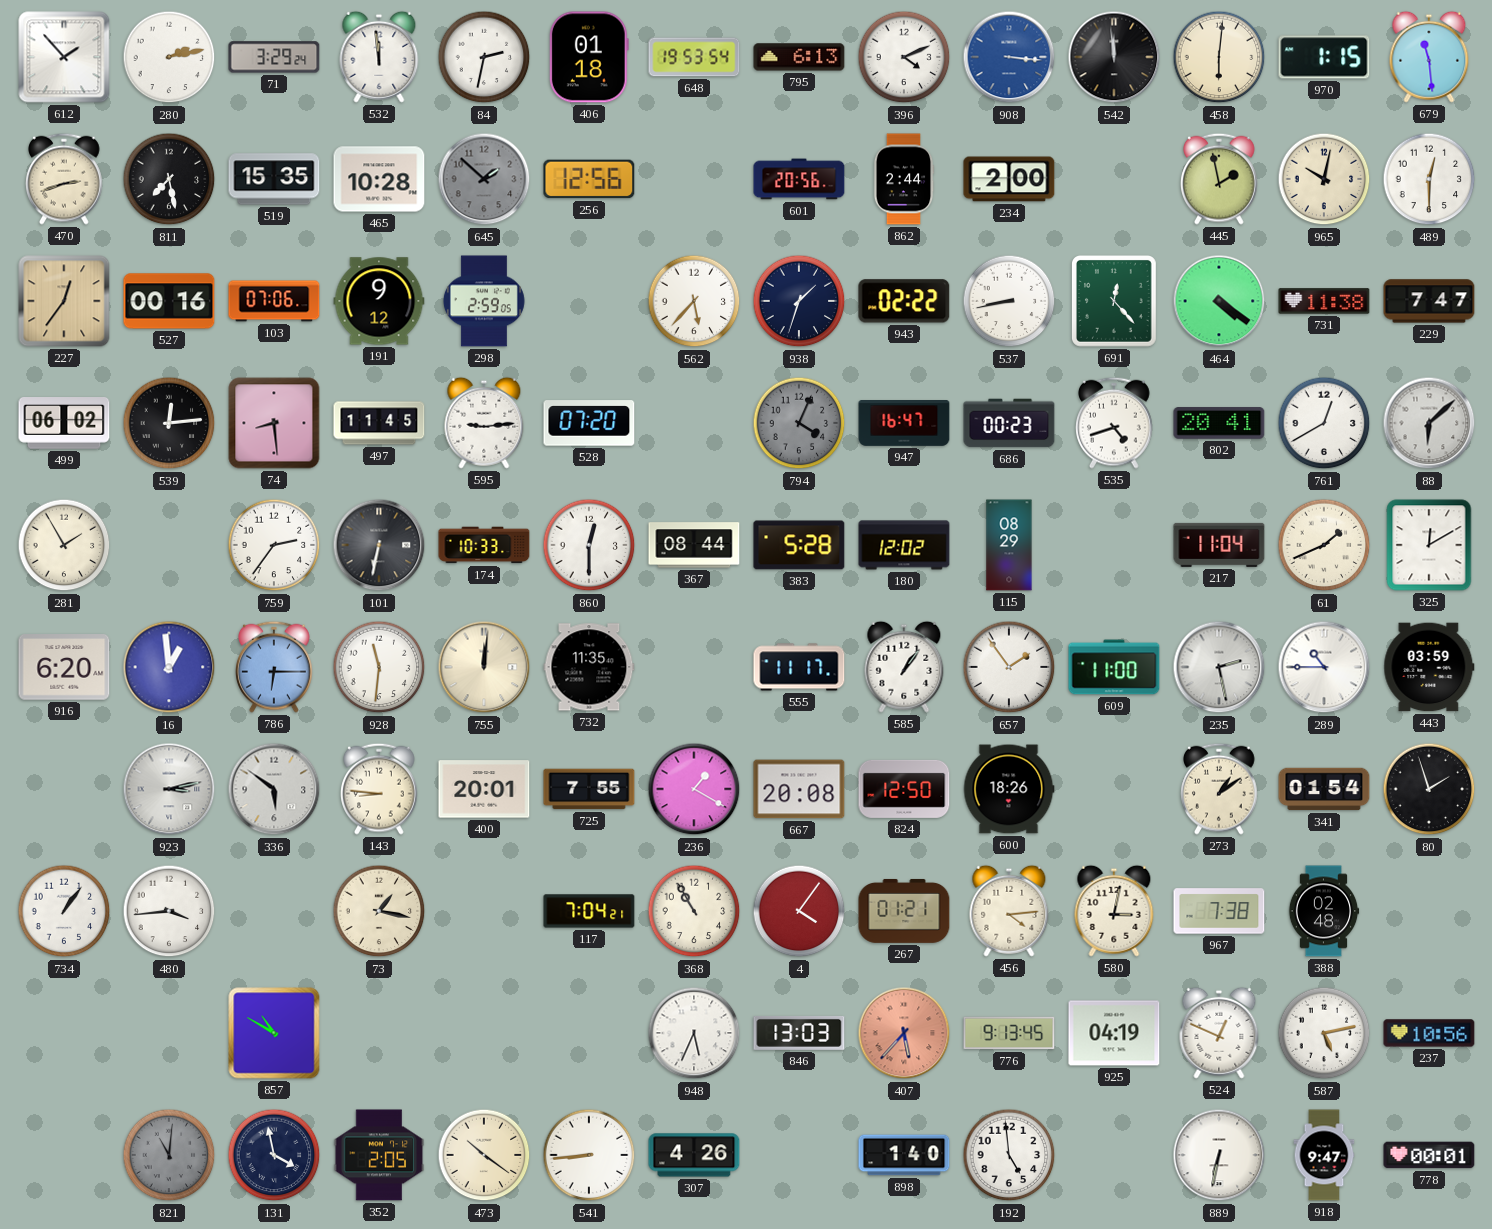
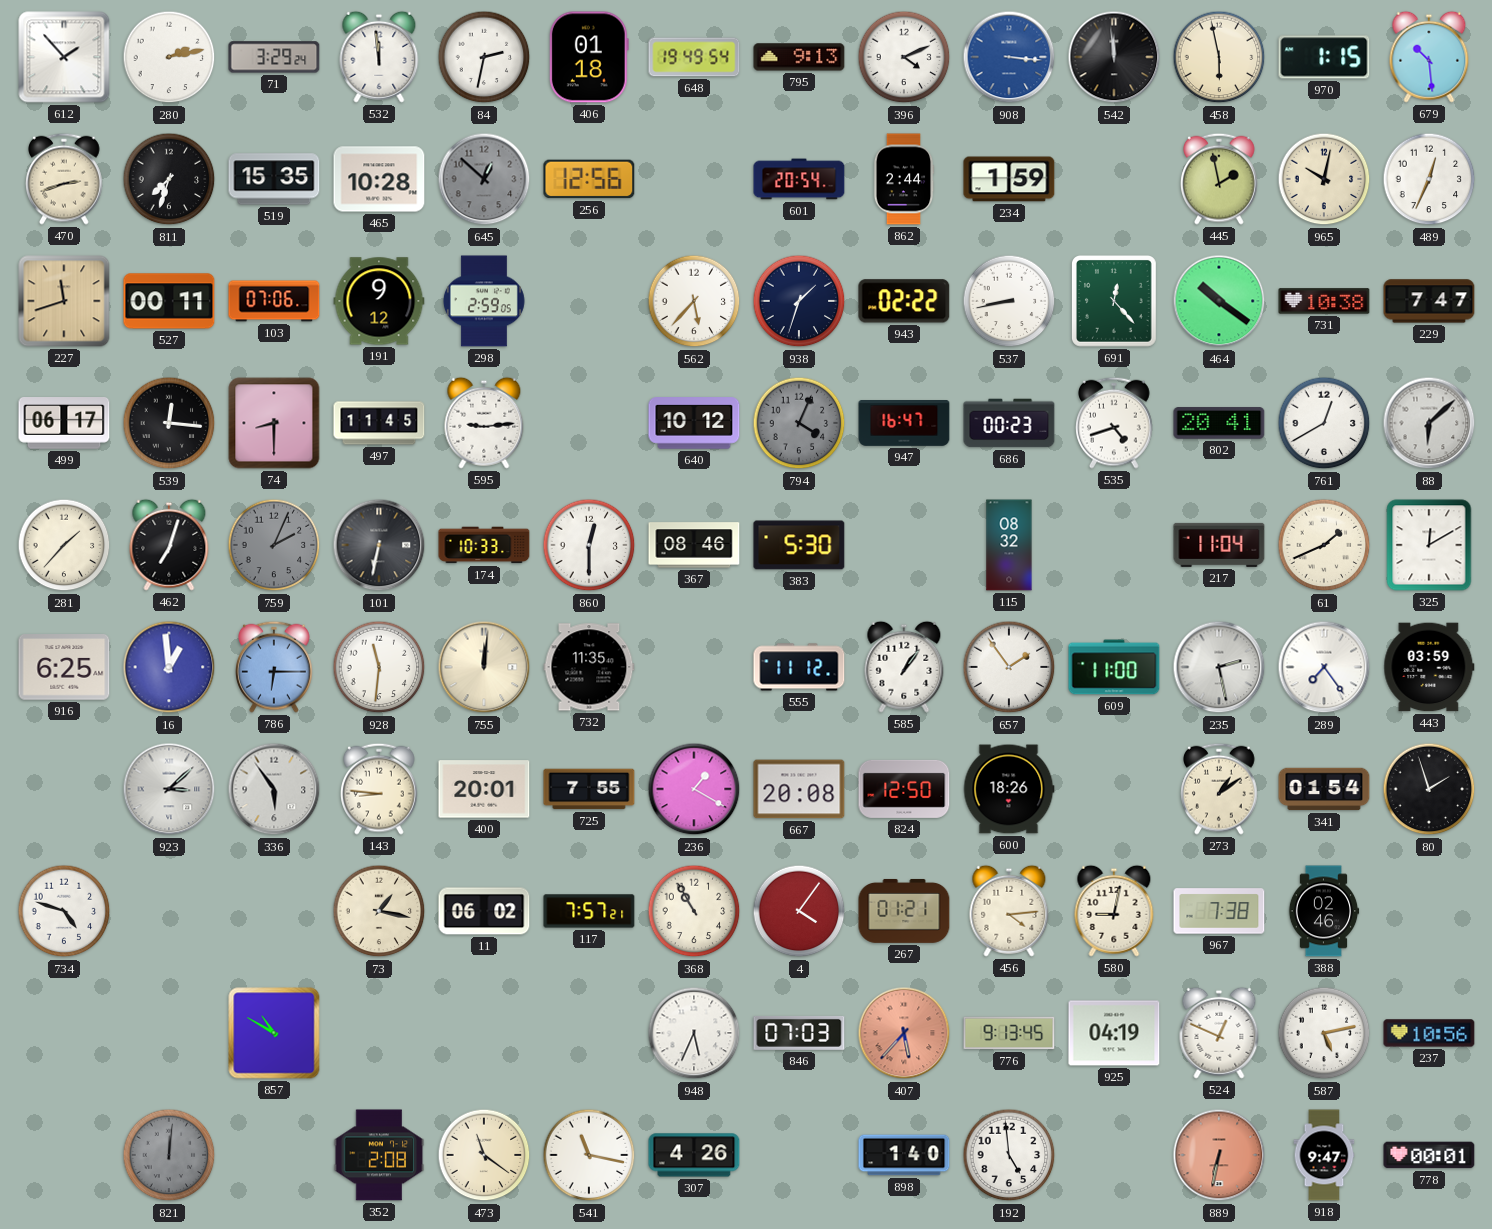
648: 19:53 -> 19:49 (694, 57)
795: 6:13 -> 9:13 (799, 57)
458: 6:01 -> 5:58 (1219, 57)
679: 11:29 -> 10:29 (1429, 57)
811: 7:28 -> 7:33 (169, 179)
645: 1:52 -> 12:52 (484, 179)
601: 20:56 -> 20:54 (799, 179)
234: 2:00 -> 1:59 (1009, 179)
489: 12:30 -> 12:34 (1429, 179)
227: 12:36 -> 11:42 (64, 301)
527: 00:16 -> 00:11 (169, 301)
464: 4:21 -> 10:21 (1219, 301)
731: 11:38 -> 10:38 (1324, 301)
499: 06:02 -> 06:17 (64, 424)
539: 12:14 -> 12:16 (169, 423)
74: 8:29 -> 8:30 (274, 423)
528: 07:20 -> none (589, 423)
640: none -> 10:12 (694, 423)
281: 1:55 -> 1:37 (64, 545)
462: none -> 7:03 (169, 545)
759: 2:36 -> 2:04 (274, 545)
759 dial: white -> grey (274, 545)
367: 08:44 -> 08:46 (694, 545)
383: 5:28 -> 5:30 (799, 545)
180: 12:02 -> none (904, 545)
115: 08:29 -> 08:32 (1009, 545)
916: 6:20 -> 6:25 (64, 667)
555: 11:17 -> 11:12 (799, 667)
289: 10:45 -> 7:24 (1324, 667)
923: 3:13 -> 3:08 (169, 789)
336: 5:51 -> 5:54 (274, 789)
734: 1:06 -> 4:48 (64, 911)
480: 3:44 -> none (169, 911)
11: none -> 06:02 (484, 911)
117: 7:04 -> 7:57 (589, 911)
580: 3:02 -> 9:02 (1114, 911)
388: 02:48 -> 02:46 (1324, 911)
846: 13:03 -> 07:03 (799, 1033)
821: 11:01 -> 12:01 (169, 1155)
131: 3:58 -> none (274, 1155)
352: 2:05 -> 2:08 (379, 1155)
473: 10:21 -> 11:21 (484, 1155)
541: 8:44 -> 11:17 (589, 1155)
889 dial: white -> salmon (1219, 1155)
